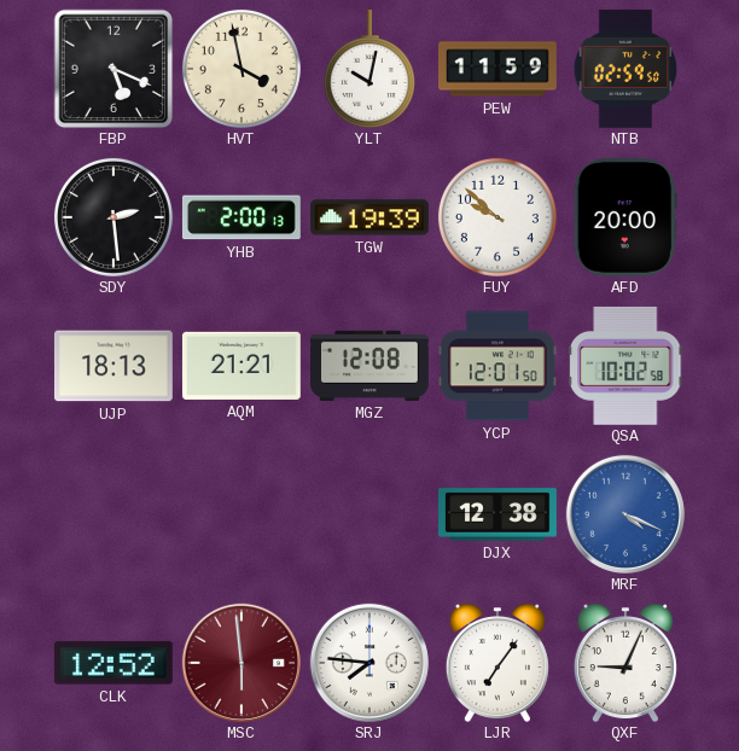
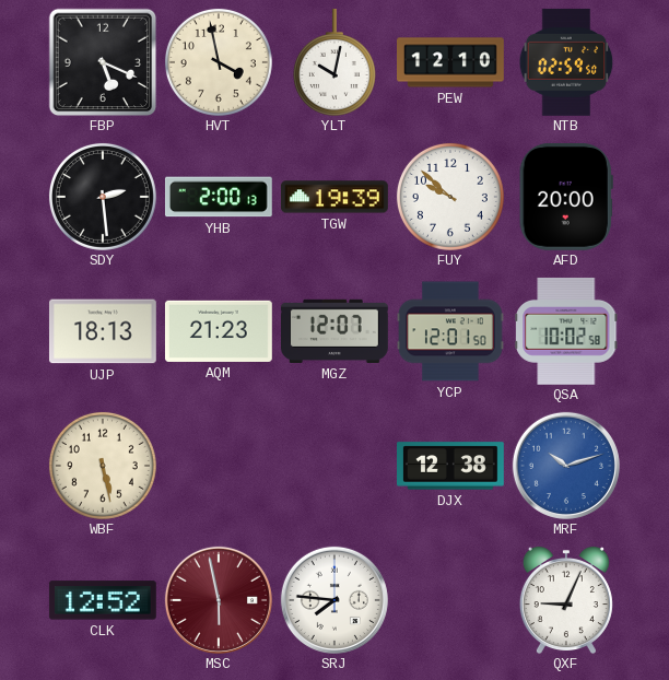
PEW: 11:59 -> 12:10 (451, 62)
AQM: 21:21 -> 21:23 (219, 331)
MGZ: 12:08 -> 12:07 (336, 331)
WBF: none -> 5:28 (103, 466)
MRF: 4:19 -> 10:12 (566, 466)
MSC: 5:59 -> 5:58 (219, 600)
LJR: 7:06 -> none (497, 663)
